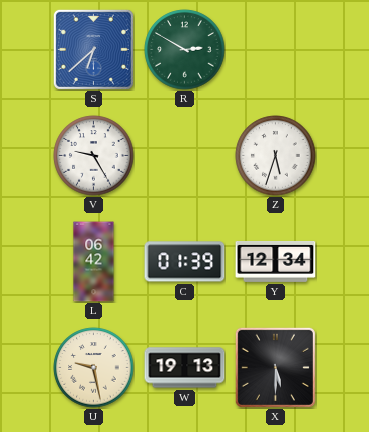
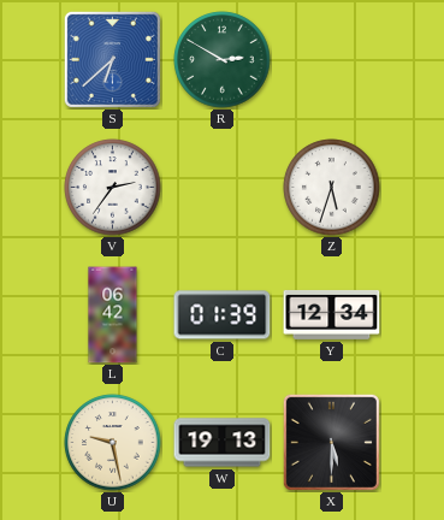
V: 9:25 -> 2:36 (113, 188)
